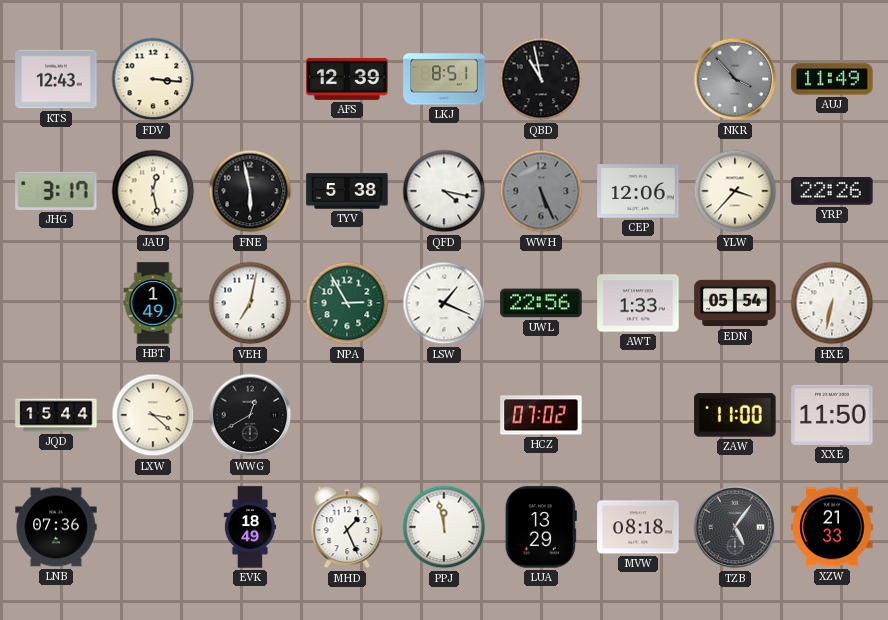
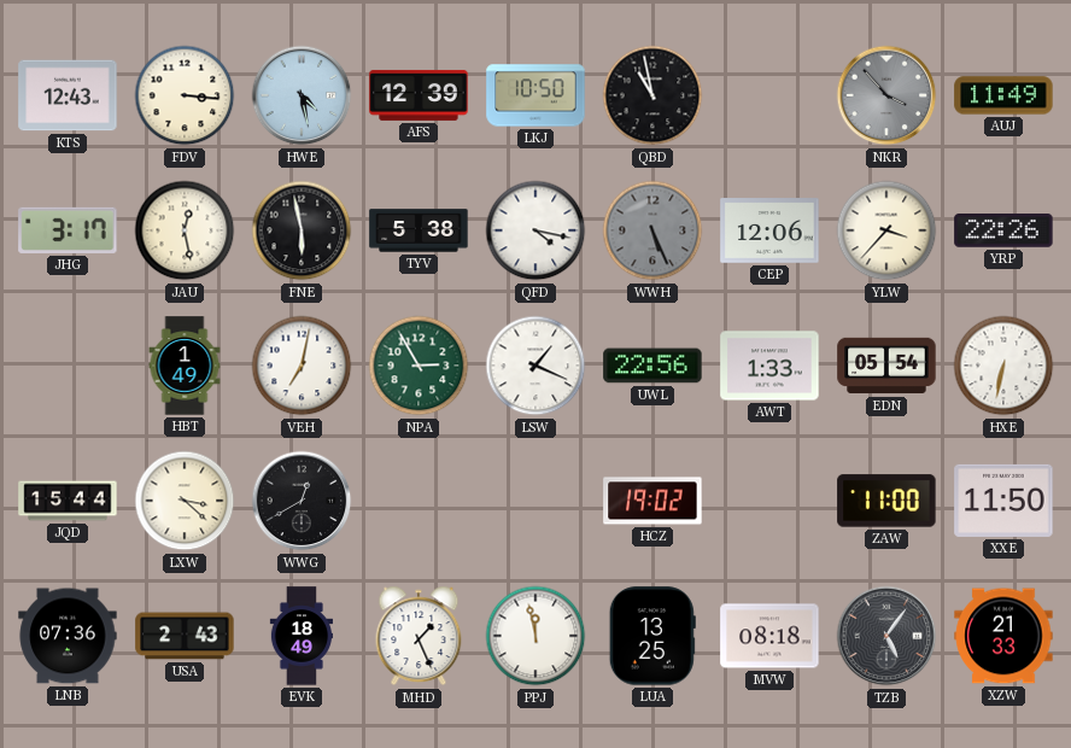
HWE: none -> 4:28 (302, 95)
LKJ: 8:51 -> 10:50 (535, 95)
HCZ: 07:02 -> 19:02 (652, 501)
USA: none -> 2:43 (185, 636)
LUA: 13:29 -> 13:25 (652, 636)
